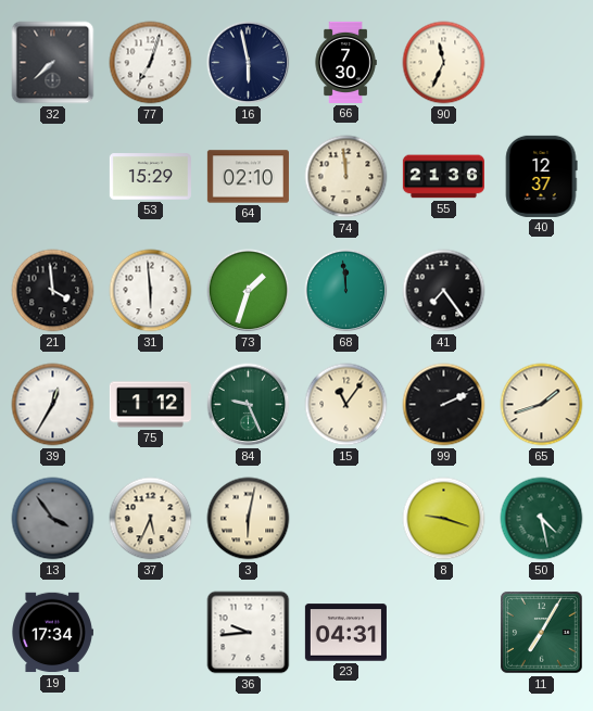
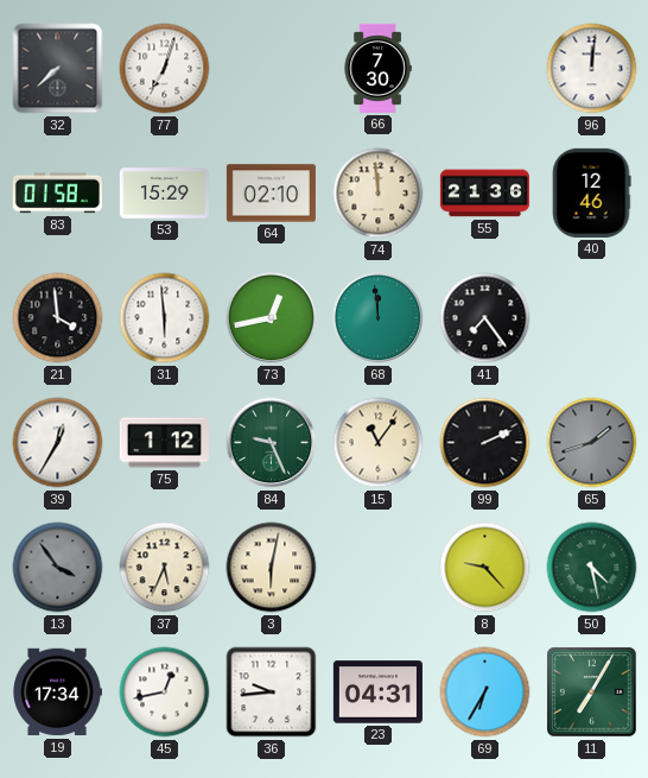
16: 5:58 -> none (249, 63)
90: 11:34 -> none (444, 63)
96: none -> 12:01 (592, 69)
83: none -> 01:58 (57, 194)
40: 12:37 -> 12:46 (591, 192)
73: 1:33 -> 12:43 (272, 318)
65 dial: cream -> grey (592, 443)
8: 9:18 -> 9:23 (485, 568)
45: none -> 12:43 (165, 692)
69: none -> 6:35 (485, 692)
